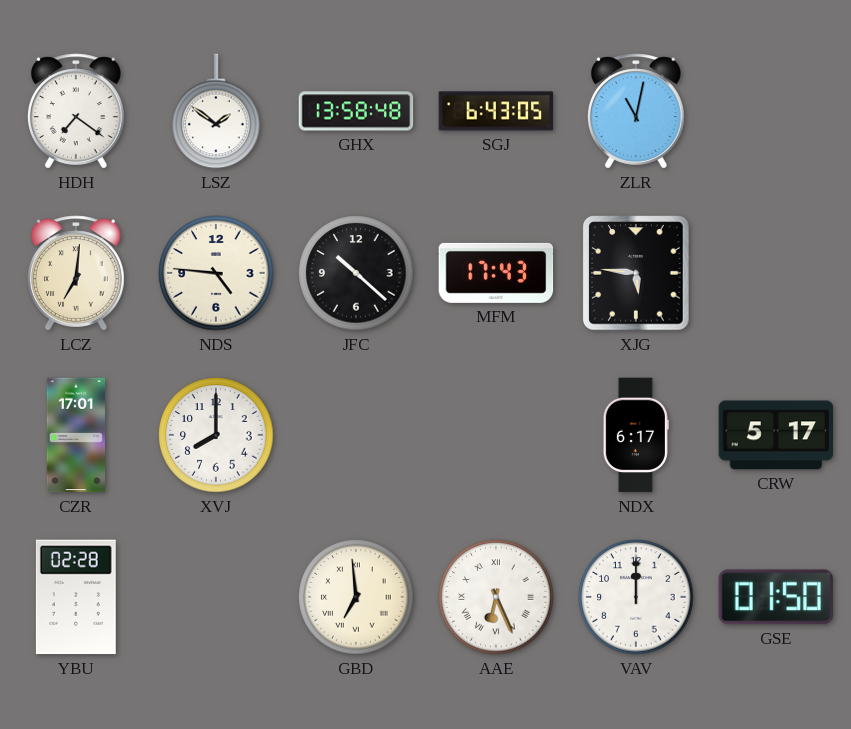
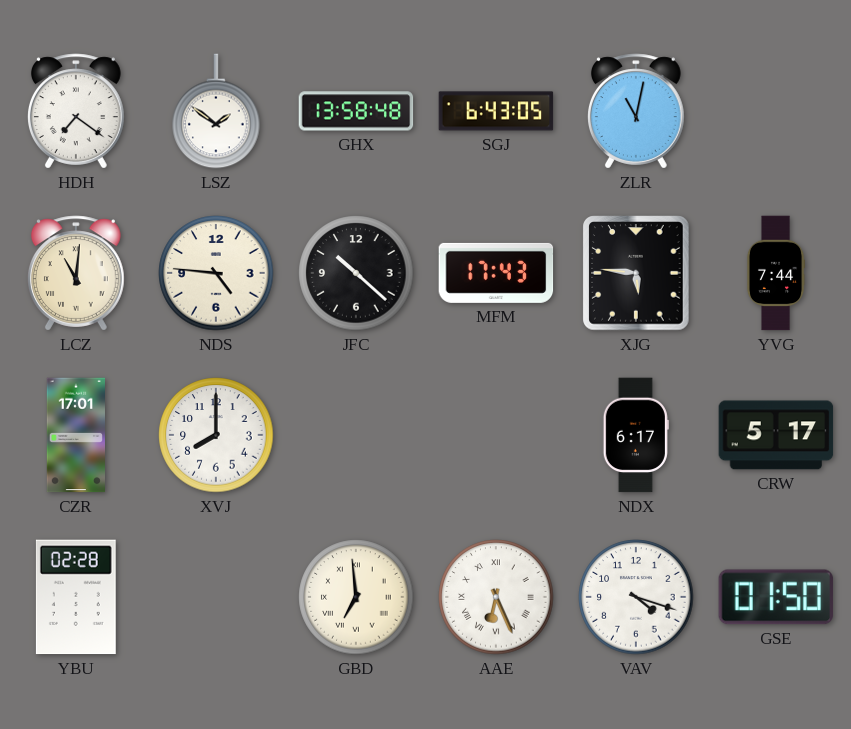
LCZ: 7:01 -> 11:01 (76, 273)
YVG: none -> 7:44 (776, 273)
VAV: 12:00 -> 4:18 (636, 597)
